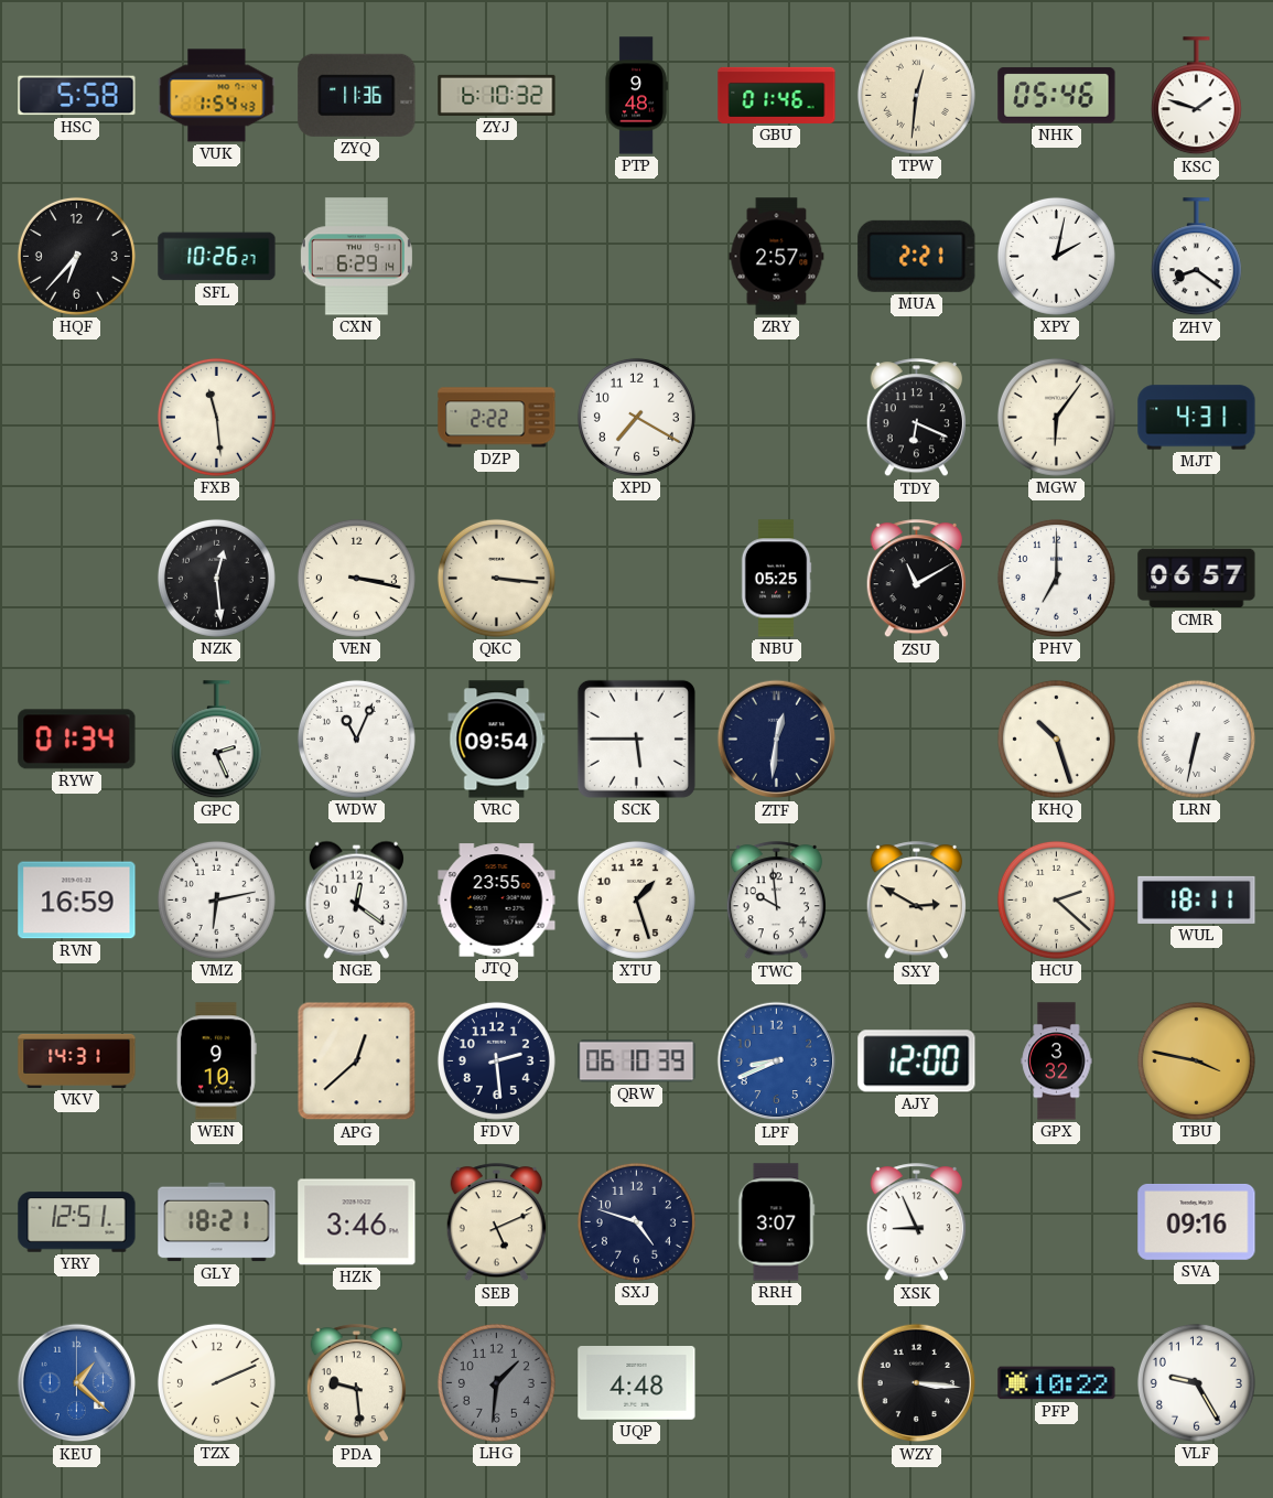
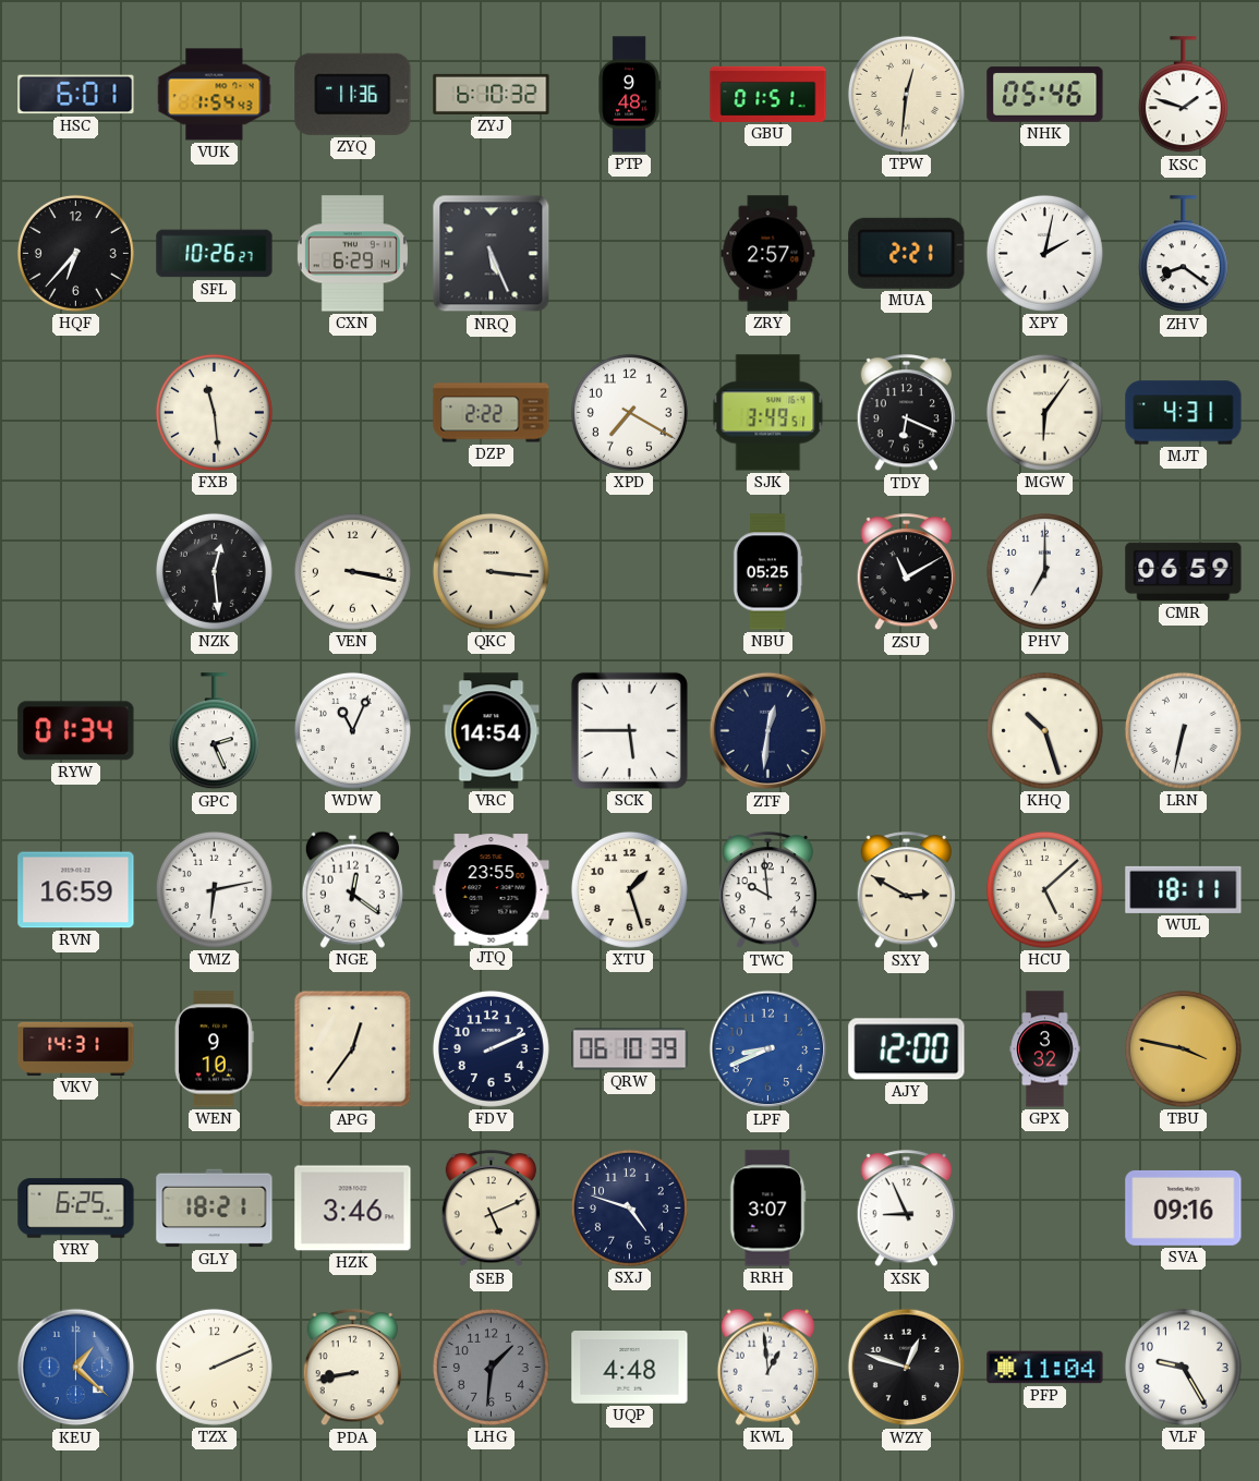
HSC: 5:58 -> 6:01 (76, 95)
GBU: 01:46 -> 01:51 (768, 94)
NRQ: none -> 5:26 (492, 254)
SJK: none -> 3:49 (768, 413)
CMR: 06:57 -> 06:59 (1184, 572)
VRC: 09:54 -> 14:54 (492, 731)
HCU: 2:22 -> 5:08 (1044, 889)
APG: 12:38 -> 12:36 (353, 1049)
FDV: 2:29 -> 2:11 (491, 1048)
YRY: 12:51 -> 6:25 (76, 1209)
PDA: 9:29 -> 8:43 (352, 1368)
KWL: none -> 12:59 (767, 1367)
WZY: 3:16 -> 12:48 (907, 1368)
PFP: 10:22 -> 11:04 (1045, 1368)
